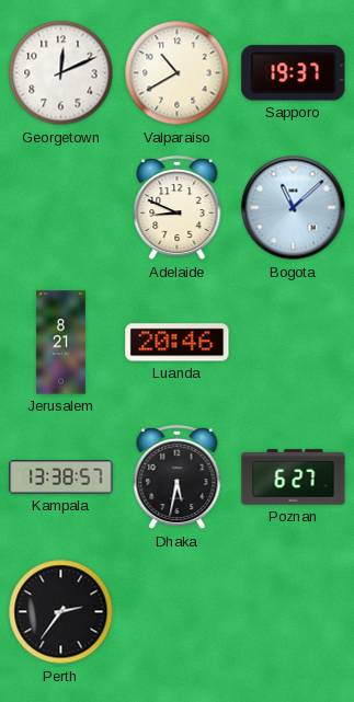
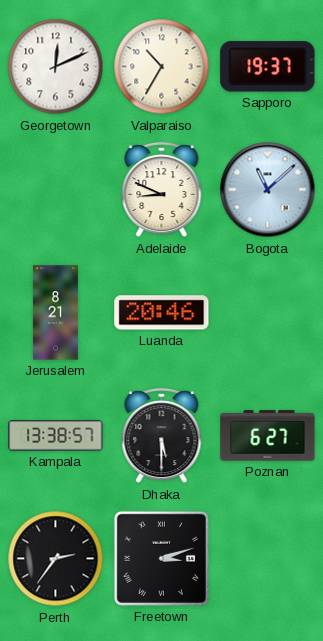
Valparaiso: 10:40 -> 10:35 (162, 67)
Dhaka: 5:32 -> 5:30 (162, 436)
Freetown: none -> 3:12 (161, 558)
